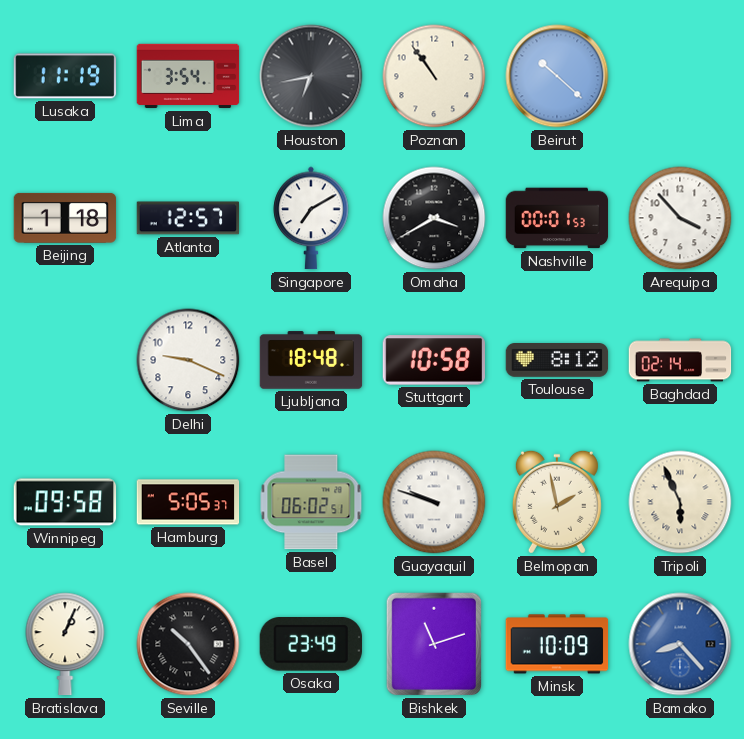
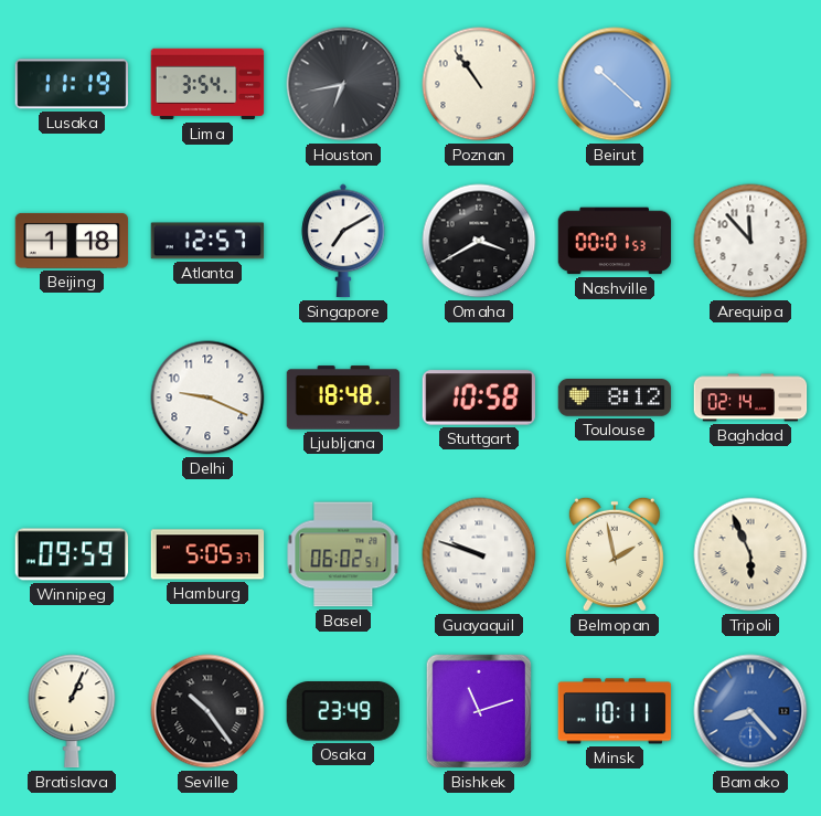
Arequipa: 3:53 -> 11:53 (750, 241)
Winnipeg: 09:58 -> 09:59 (72, 554)
Minsk: 10:09 -> 10:11 (615, 711)
